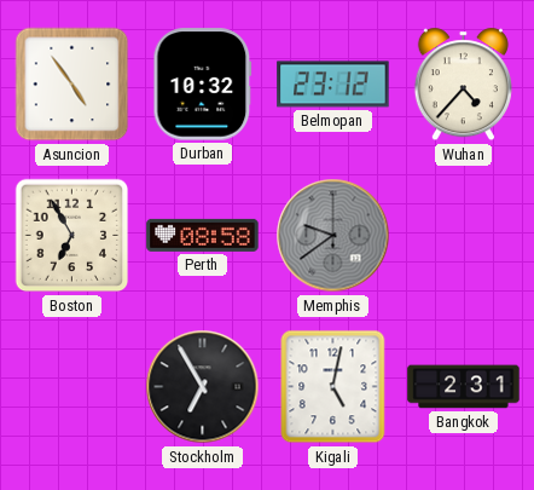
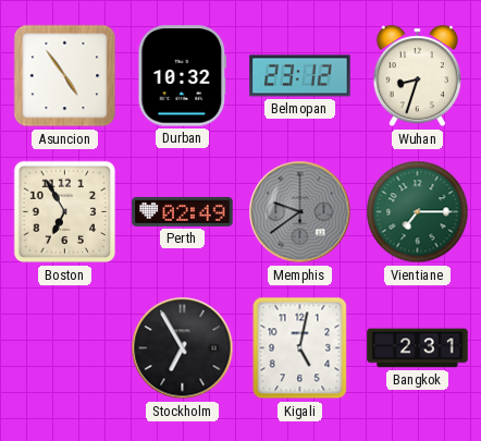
Wuhan: 4:37 -> 8:33 (417, 76)
Perth: 08:58 -> 02:49 (183, 211)
Vientiane: none -> 7:15 (418, 212)
